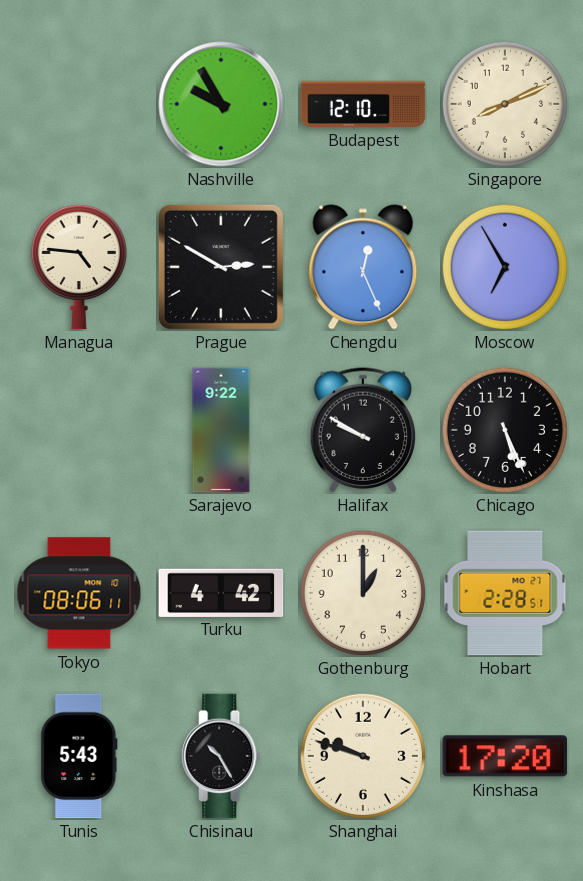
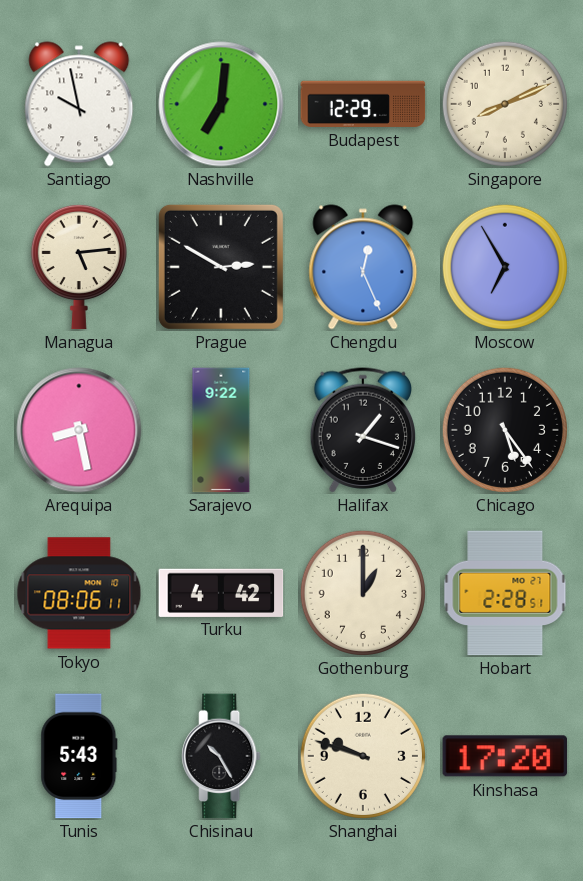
Santiago: none -> 9:58 (79, 104)
Nashville: 9:55 -> 7:01 (221, 104)
Budapest: 12:10 -> 12:29 (363, 104)
Managua: 4:46 -> 5:14 (79, 267)
Arequipa: none -> 8:28 (79, 430)
Halifax: 9:50 -> 1:18 (363, 430)
Chicago: 5:26 -> 5:24 (505, 430)
